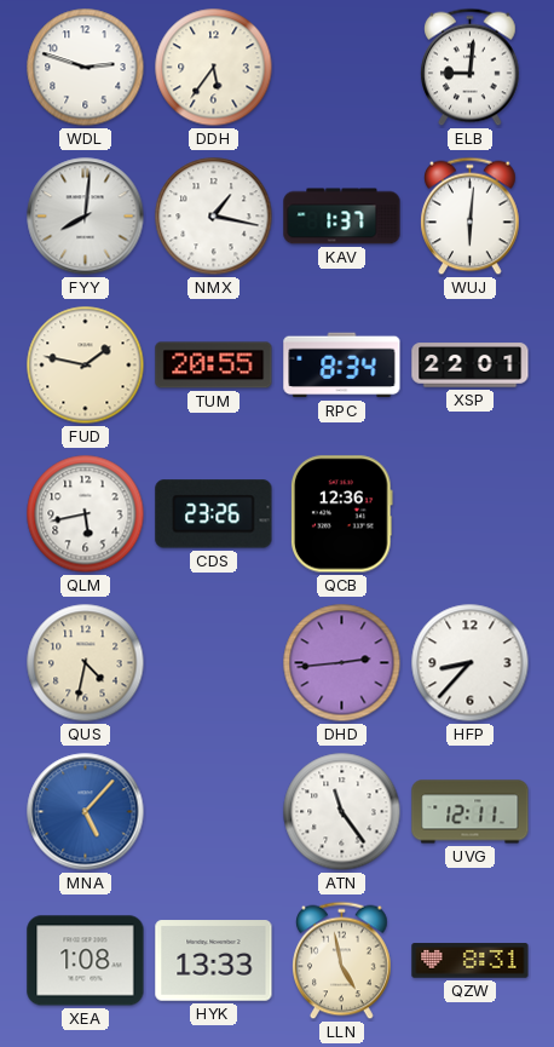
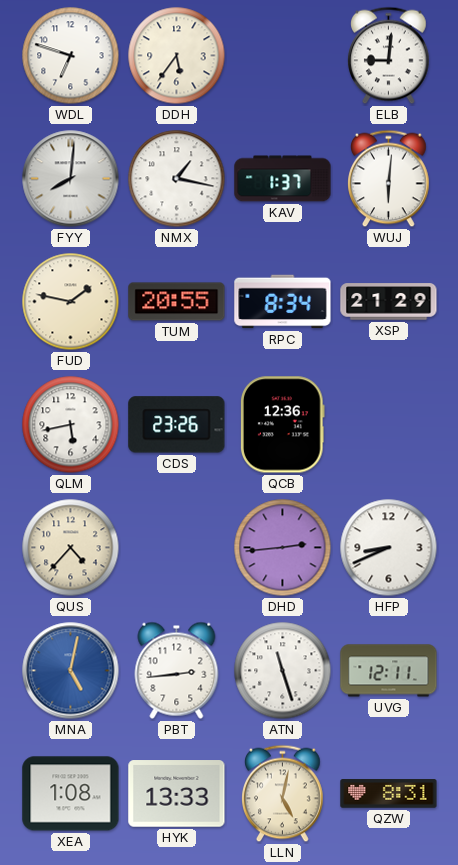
WDL: 2:48 -> 6:48 (71, 56)
XSP: 22:01 -> 21:29 (389, 302)
QUS: 4:32 -> 4:37 (71, 548)
HFP: 8:37 -> 8:41 (389, 548)
MNA: 5:07 -> 5:02 (71, 671)
PBT: none -> 2:44 (177, 670)
ATN: 11:24 -> 11:27 (283, 671)
LLN: 4:58 -> 5:02 (283, 794)
